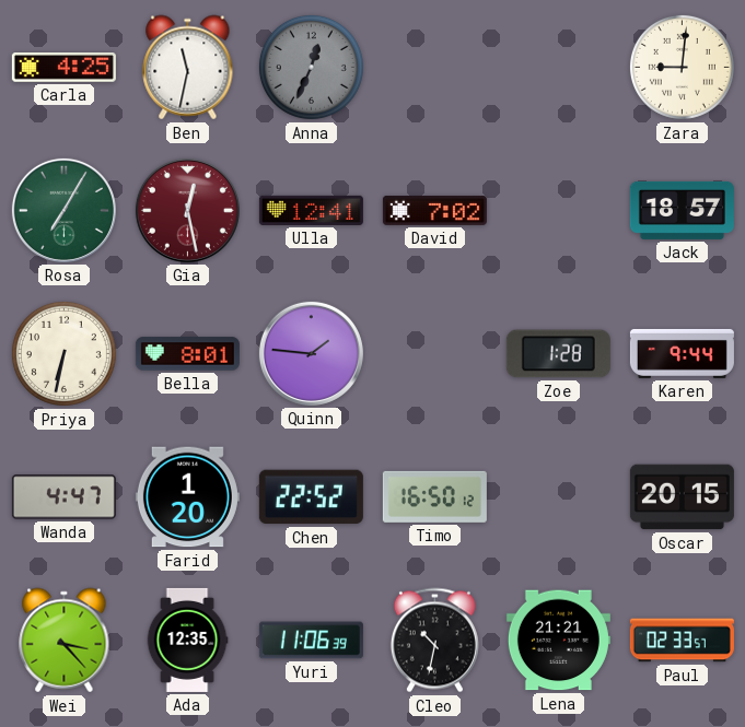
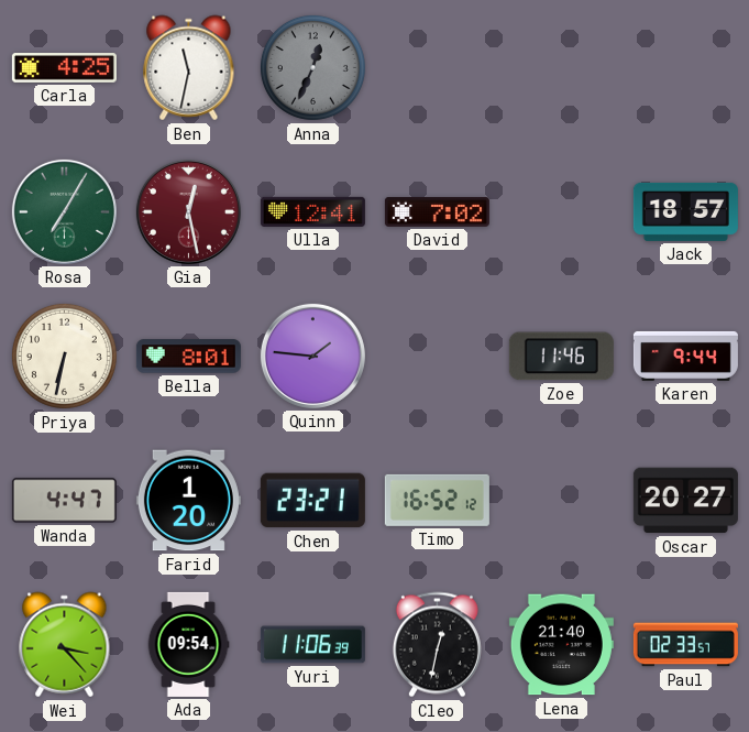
Zara: 9:01 -> none (682, 67)
Zoe: 1:28 -> 11:46 (561, 357)
Chen: 22:52 -> 23:21 (312, 501)
Timo: 16:50 -> 16:52 (437, 500)
Oscar: 20:15 -> 20:27 (685, 501)
Ada: 12:35 -> 09:54 (188, 644)
Cleo: 10:32 -> 12:32 (437, 645)
Lena: 21:21 -> 21:40 (561, 645)
